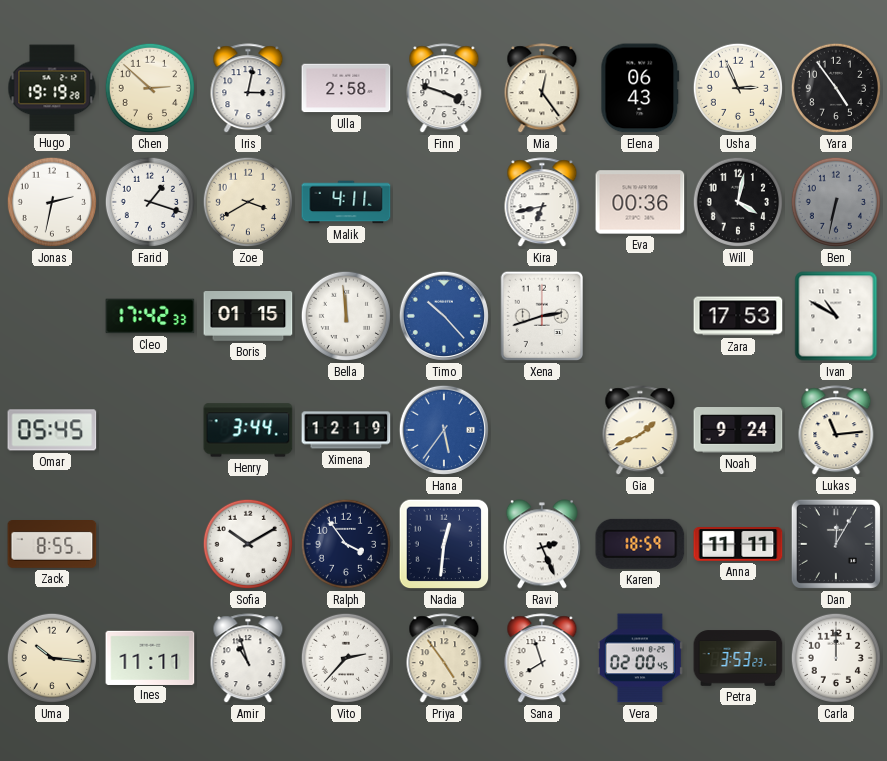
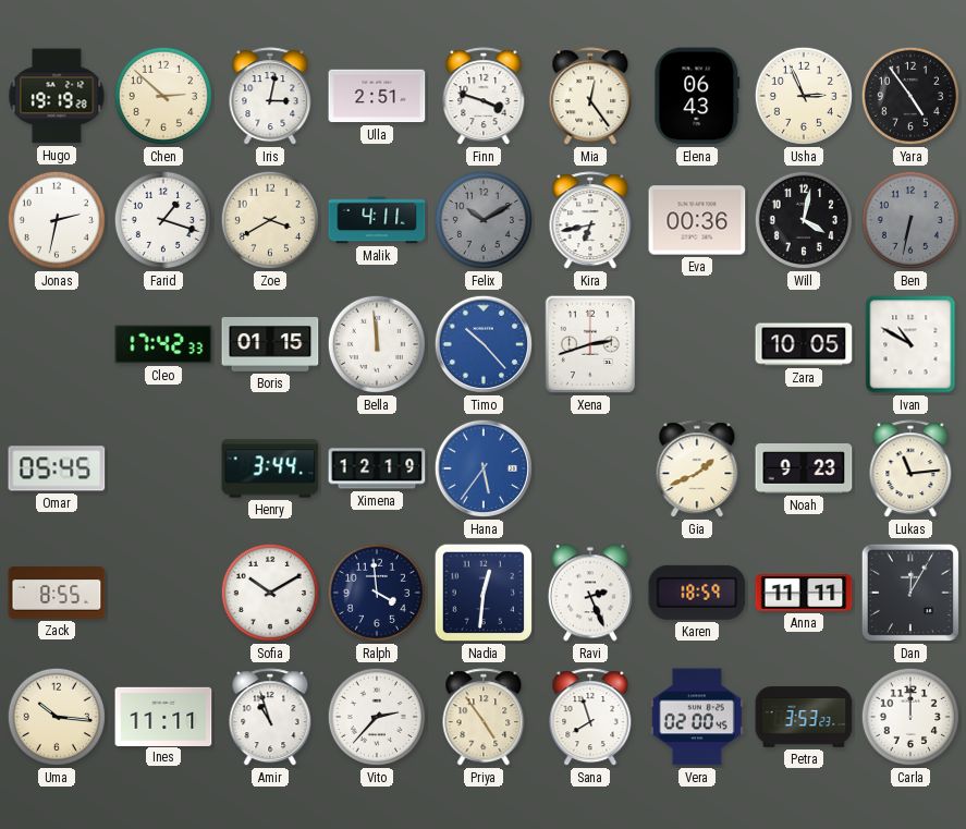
Ulla: 2:58 -> 2:51 (377, 96)
Felix: none -> 10:10 (484, 220)
Zara: 17:53 -> 10:05 (804, 344)
Noah: 9:24 -> 9:23 (804, 470)
Ralph: 3:54 -> 3:59 (377, 593)
